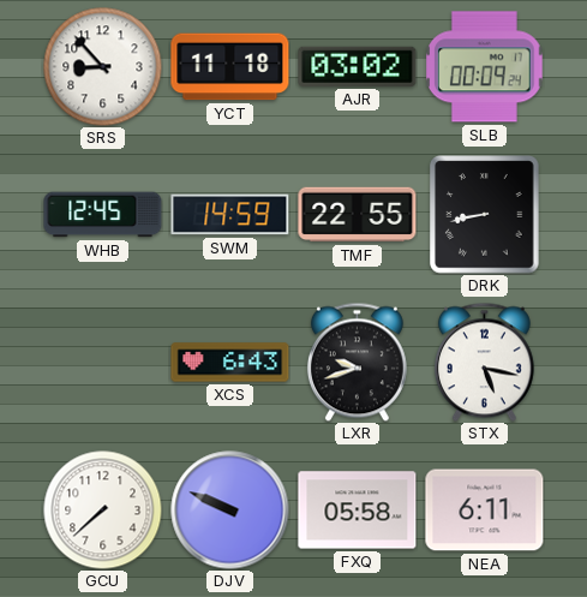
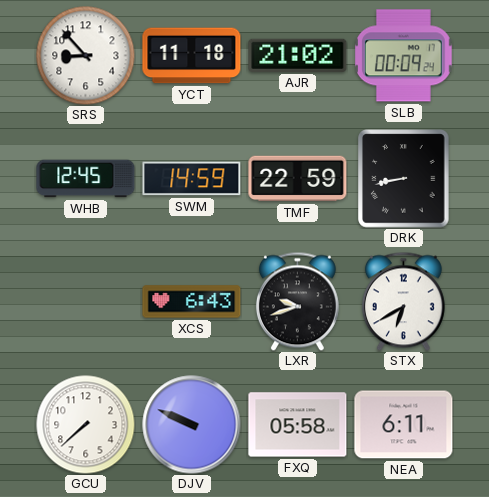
AJR: 03:02 -> 21:02 (298, 55)
TMF: 22:55 -> 22:59 (298, 179)
STX: 5:17 -> 6:40 (403, 301)
